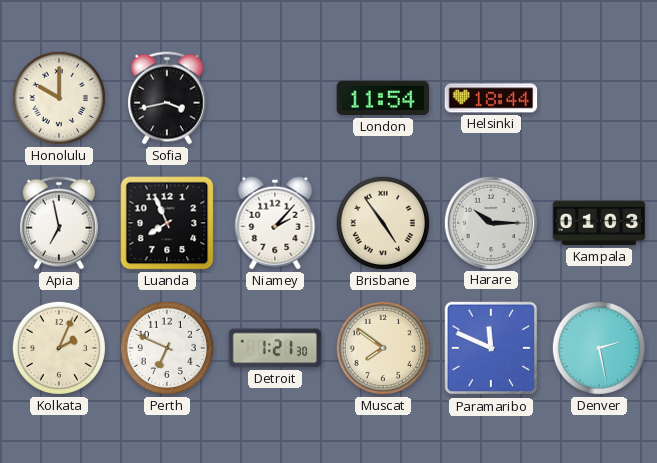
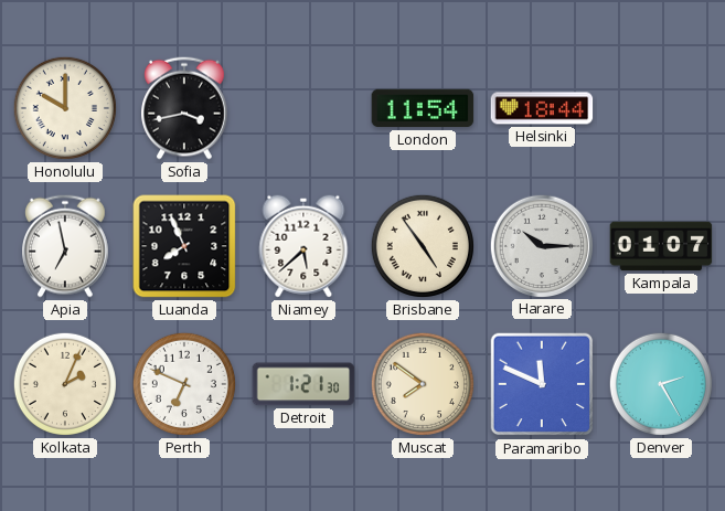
Niamey: 2:07 -> 5:38 (303, 246)
Kampala: 01:03 -> 01:07 (661, 246)
Denver: 2:28 -> 2:25 (661, 384)
